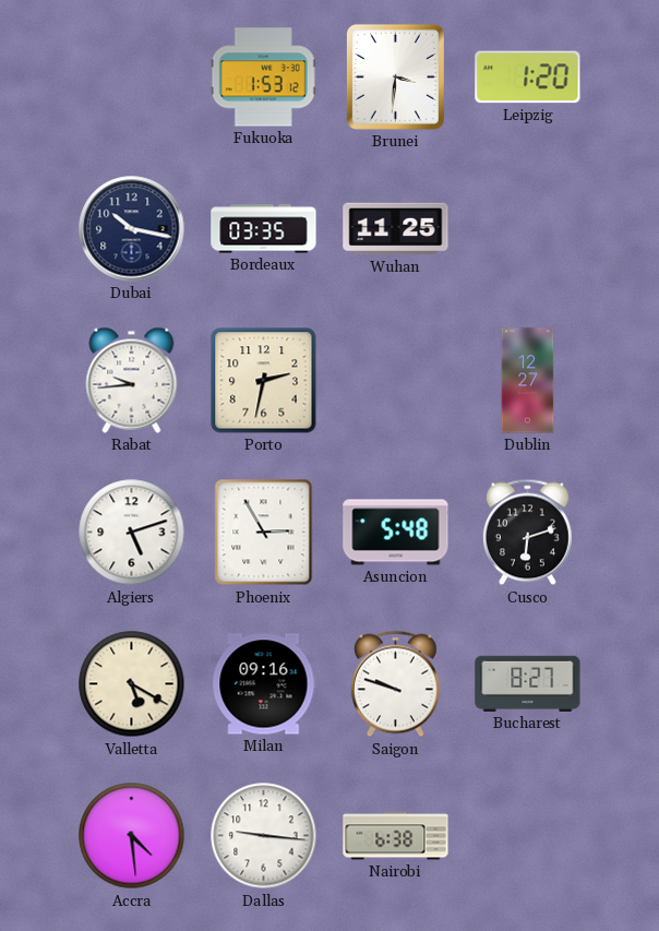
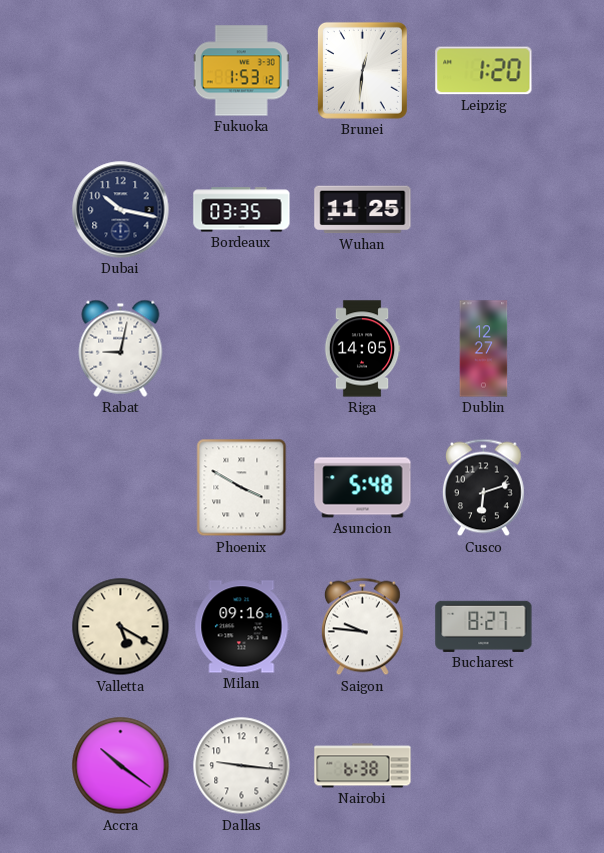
Brunei: 3:31 -> 12:31 (362, 70)
Rabat: 9:44 -> 9:02 (121, 348)
Porto: 2:32 -> none (264, 381)
Riga: none -> 14:05 (362, 349)
Algiers: 5:12 -> none (132, 533)
Phoenix: 2:55 -> 3:50 (242, 488)
Saigon: 9:48 -> 9:46 (363, 627)
Accra: 4:29 -> 10:21 (121, 766)
